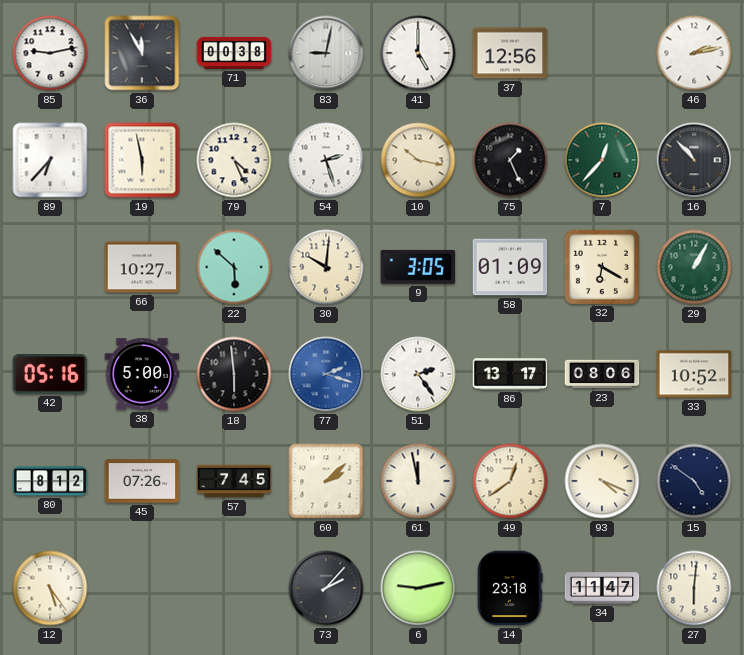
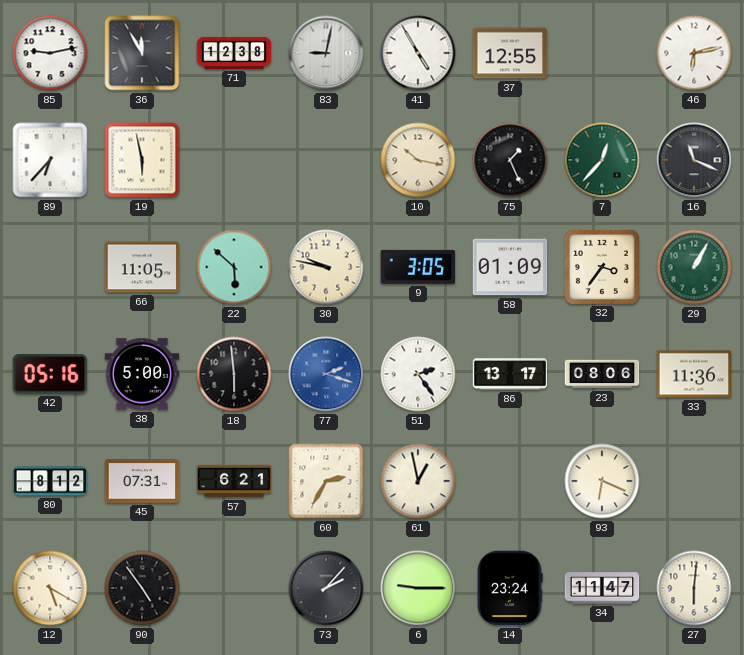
71: 00:38 -> 12:38 (234, 53)
41: 5:00 -> 4:55 (418, 53)
37: 12:56 -> 12:55 (510, 53)
46: 2:13 -> 6:13 (694, 53)
79: 4:26 -> none (234, 160)
54: 2:27 -> none (326, 160)
16: 10:53 -> 11:19 (694, 160)
66: 10:27 -> 11:05 (142, 267)
30: 10:01 -> 9:47 (326, 267)
32: 6:20 -> 3:36 (602, 267)
33: 10:52 -> 11:36 (694, 374)
45: 07:26 -> 07:31 (142, 481)
57: 7:45 -> 6:21 (234, 481)
60: 2:08 -> 2:35 (326, 481)
61: 11:58 -> 12:58 (418, 481)
49: 12:39 -> none (510, 481)
93: 4:19 -> 6:19 (602, 481)
15: 4:51 -> none (694, 481)
12: 5:24 -> 5:20 (50, 588)
90: none -> 4:54 (142, 588)
6: 9:13 -> 9:15 (418, 588)
14: 23:18 -> 23:24 (510, 588)
